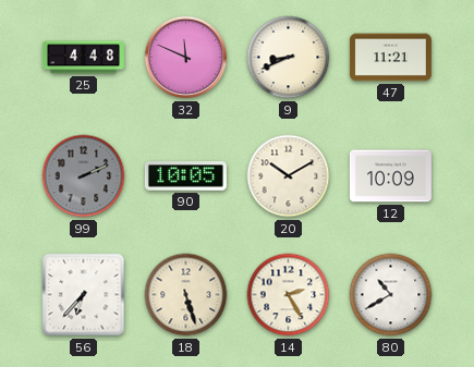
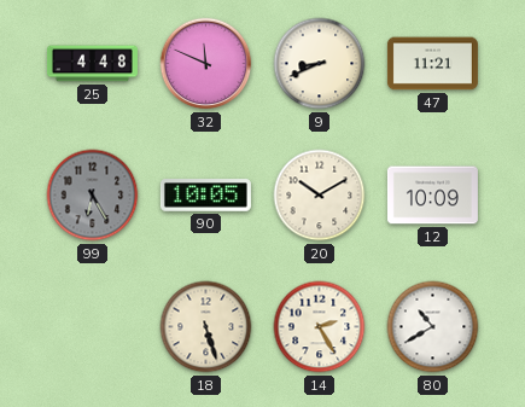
99: 2:11 -> 6:25 (93, 196)
56: 6:37 -> none (84, 295)
